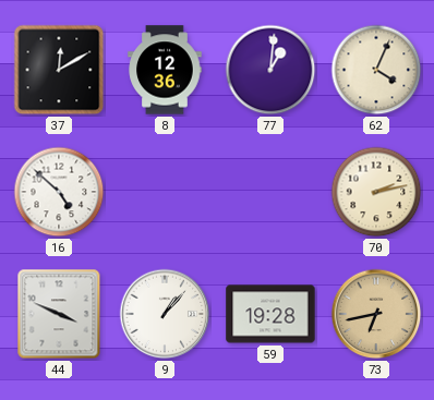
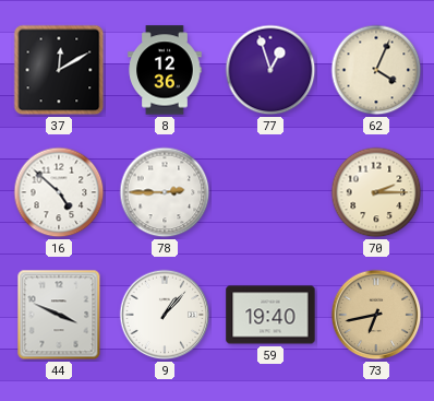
77: 1:01 -> 12:57 (270, 70)
78: none -> 2:45 (165, 192)
70: 2:13 -> 2:15 (376, 192)
59: 19:28 -> 19:40 (270, 315)
